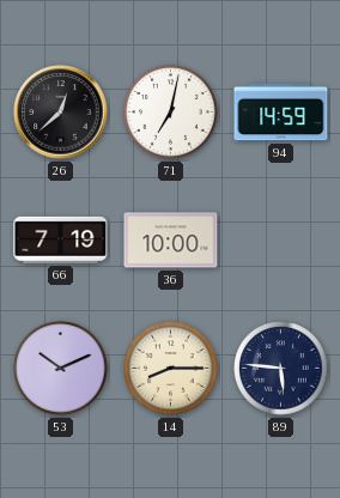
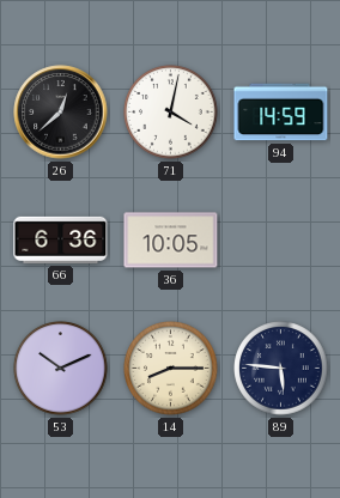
71: 7:02 -> 4:02 (171, 113)
66: 7:19 -> 6:36 (61, 239)
36: 10:00 -> 10:05 (171, 241)
